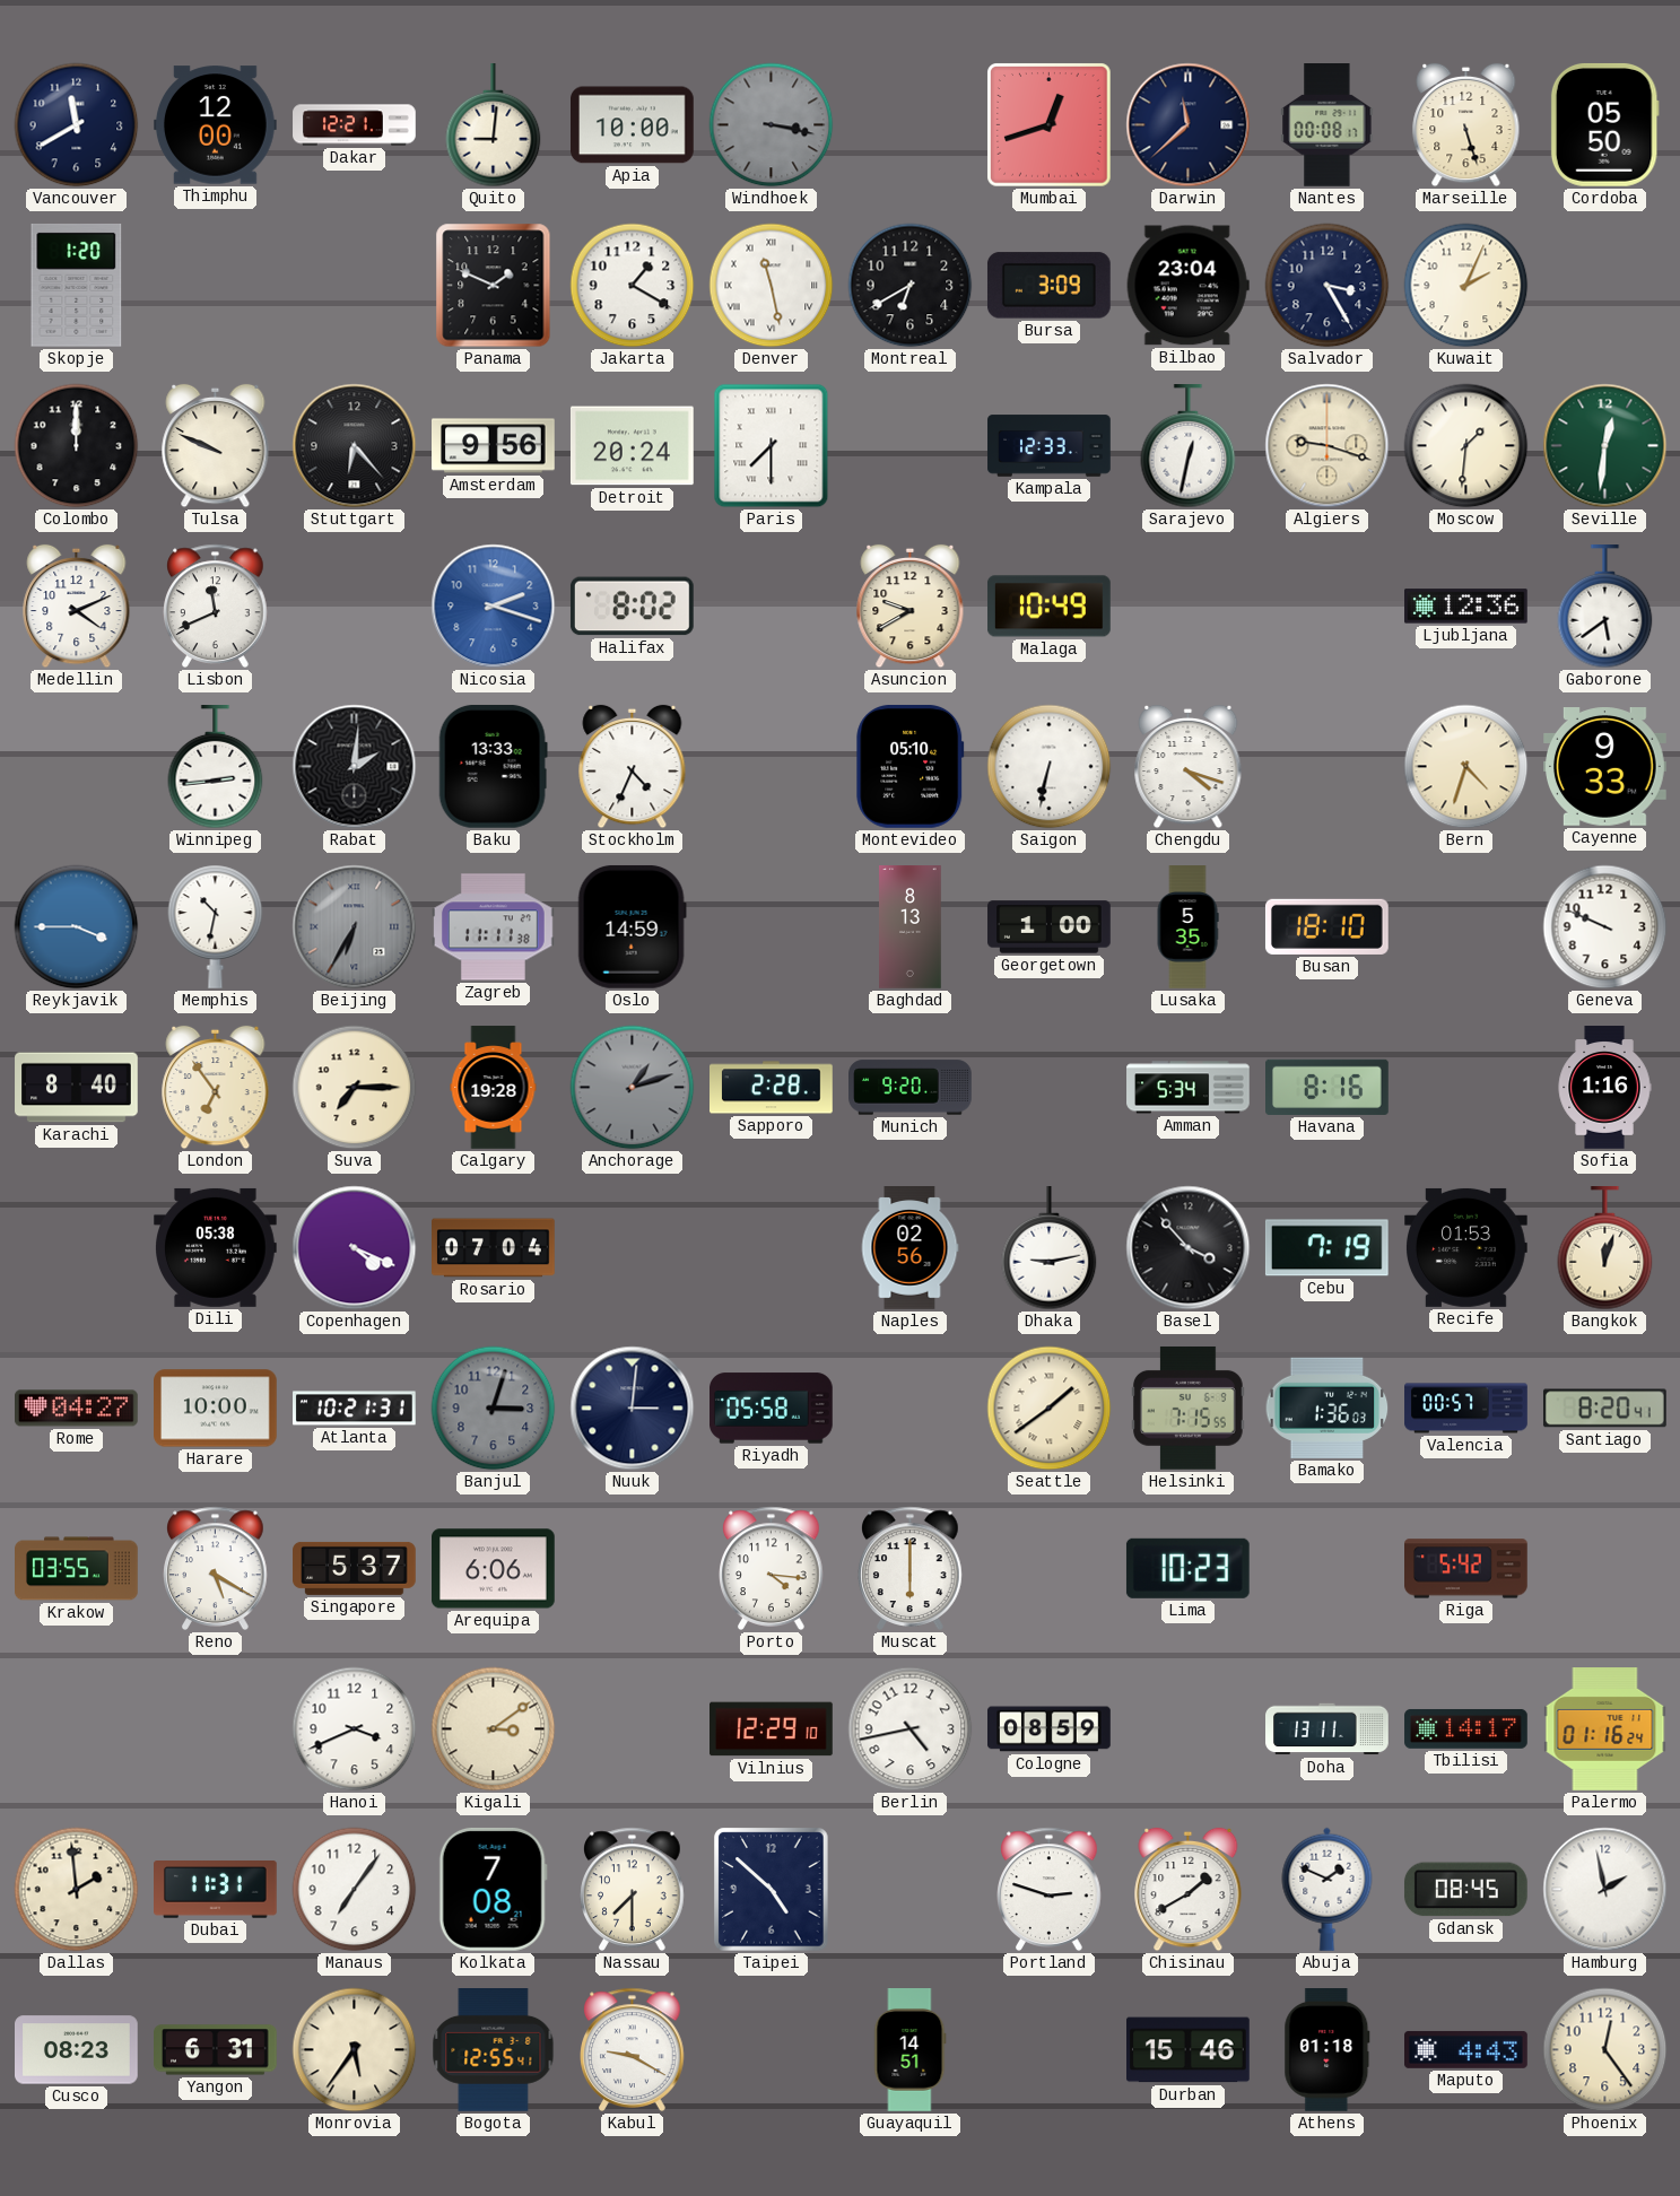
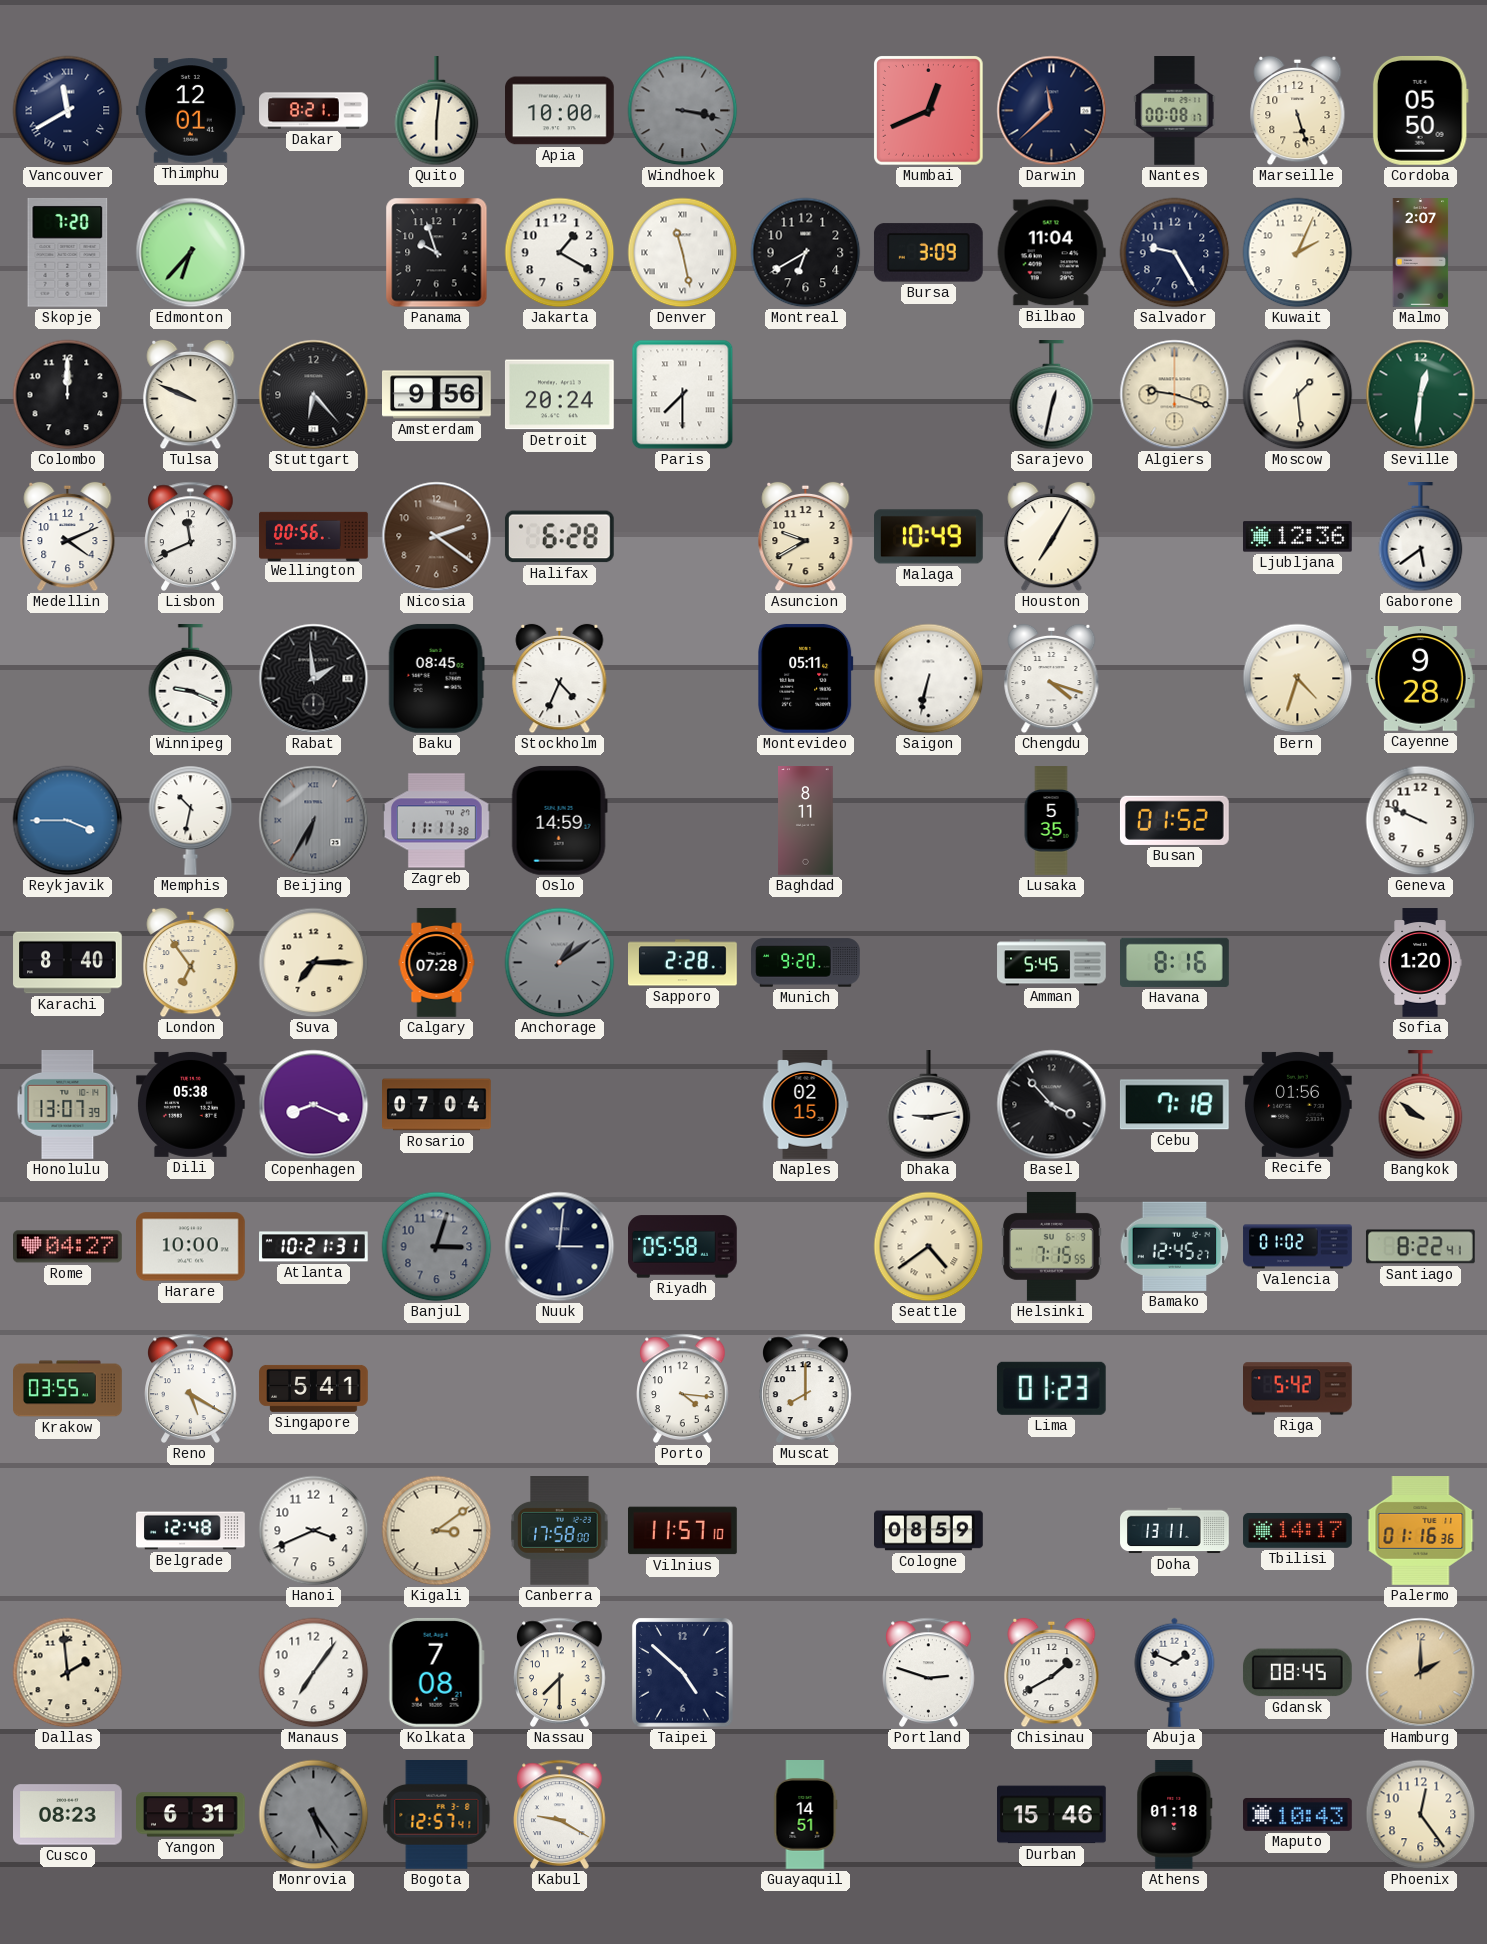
Vancouver numerals: Arabic -> Roman (68, 111)
Thimphu: 12:00 -> 12:01 (191, 111)
Dakar: 12:21 -> 8:21 (314, 111)
Quito: 9:01 -> 6:01 (437, 112)
Mumbai: 12:42 -> 12:41 (929, 111)
Skopje: 1:20 -> 7:20 (68, 252)
Edmonton: none -> 6:37 (191, 253)
Panama: 1:49 -> 9:57 (437, 253)
Bilbao: 23:04 -> 11:04 (1051, 253)
Salvador: 3:25 -> 9:25 (1175, 253)
Malmo: none -> 2:07 (1421, 253)
Kampala: 12:33 -> none (1050, 446)
Moscow: 1:31 -> 1:29 (1298, 395)
Wellington: none -> 00:56 (314, 536)
Nicosia: 2:18 -> 2:21 (437, 537)
Nicosia dial: blue -> brown (437, 537)
Halifax: 8:02 -> 6:28 (559, 537)
Houston: none -> 7:05 (1052, 537)
Winnipeg: 2:44 -> 9:19 (191, 680)
Rabat: 2:01 -> 1:59 (314, 679)
Baku: 13:33 -> 08:45 (436, 678)
Montevideo: 05:10 -> 05:11 (806, 678)
Cayenne: 9:33 -> 9:28 (1421, 679)
Baghdad: 8:13 -> 8:11 (806, 821)
Georgetown: 1:00 -> none (1050, 927)
Busan: 18:10 -> 01:52 (1174, 820)
Calgary: 19:28 -> 07:28 (437, 963)
Anchorage: 1:12 -> 1:09 (560, 963)
Amman: 5:34 -> 5:45 (1052, 963)
Sofia: 1:16 -> 1:20 (1420, 963)
Honolulu: none -> 13:07 (68, 1105)
Copenhagen: 4:19 -> 8:19 (314, 1105)
Naples: 02:56 -> 02:15 (805, 1105)
Cebu: 7:19 -> 7:18 (1174, 1105)
Recife: 01:53 -> 01:56 (1298, 1104)
Bangkok: 12:03 -> 9:51 (1421, 1106)
Seattle: 1:39 -> 4:39 (929, 1247)
Bamako: 1:36 -> 12:45 (1175, 1246)
Valencia: 00:57 -> 01:02 (1298, 1247)
Santiago: 8:20 -> 8:22 (1420, 1247)
Singapore: 5:37 -> 5:41 (314, 1388)
Arequipa: 6:06 -> none (494, 1569)
Muscat: 6:00 -> 8:00 (806, 1388)
Lima: 10:23 -> 01:23 (1051, 1388)
Belgrade: none -> 12:48 (191, 1531)
Canberra: none -> 17:58 (560, 1531)
Vilnius: 12:29 -> 11:57 (683, 1531)
Berlin: 4:43 -> none (911, 1729)
Palermo: 01:16:24 -> 01:16:36 (1421, 1531)
Dubai: 11:31 -> none (216, 1890)
Hamburg: 1:58 -> 2:00 (1421, 1673)
Hamburg dial: white -> champagne (1421, 1673)
Monrovia: 5:36 -> 5:24 (314, 1815)
Monrovia dial: cream -> grey (314, 1815)
Bogota: 12:55 -> 12:57 (437, 1815)
Maputo: 4:43 -> 10:43 (1298, 1814)
